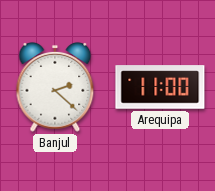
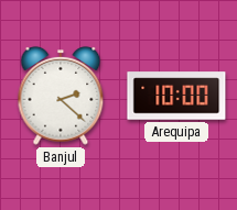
Arequipa: 11:00 -> 10:00 (176, 96)
